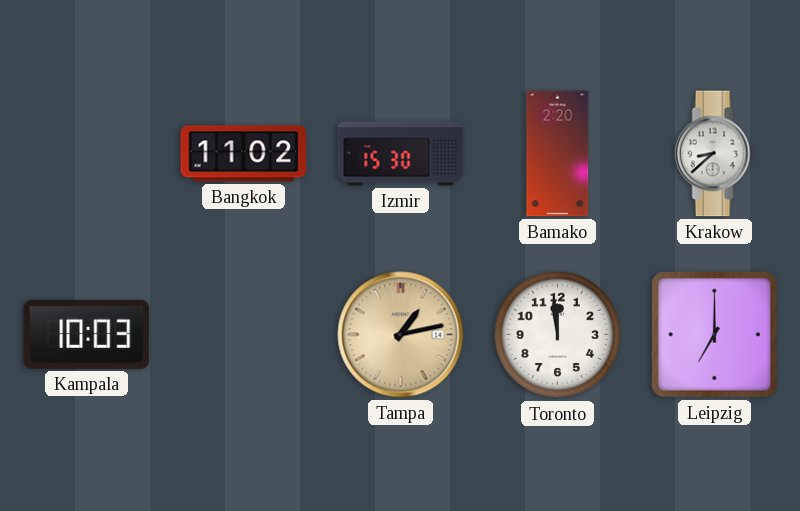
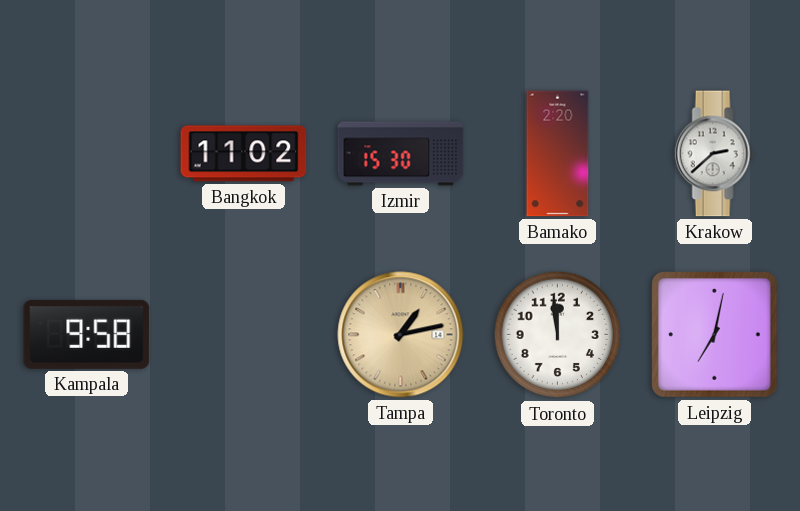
Krakow: 8:38 -> 2:38 (715, 154)
Kampala: 10:03 -> 9:58 (87, 334)
Leipzig: 7:00 -> 7:02 (715, 335)
